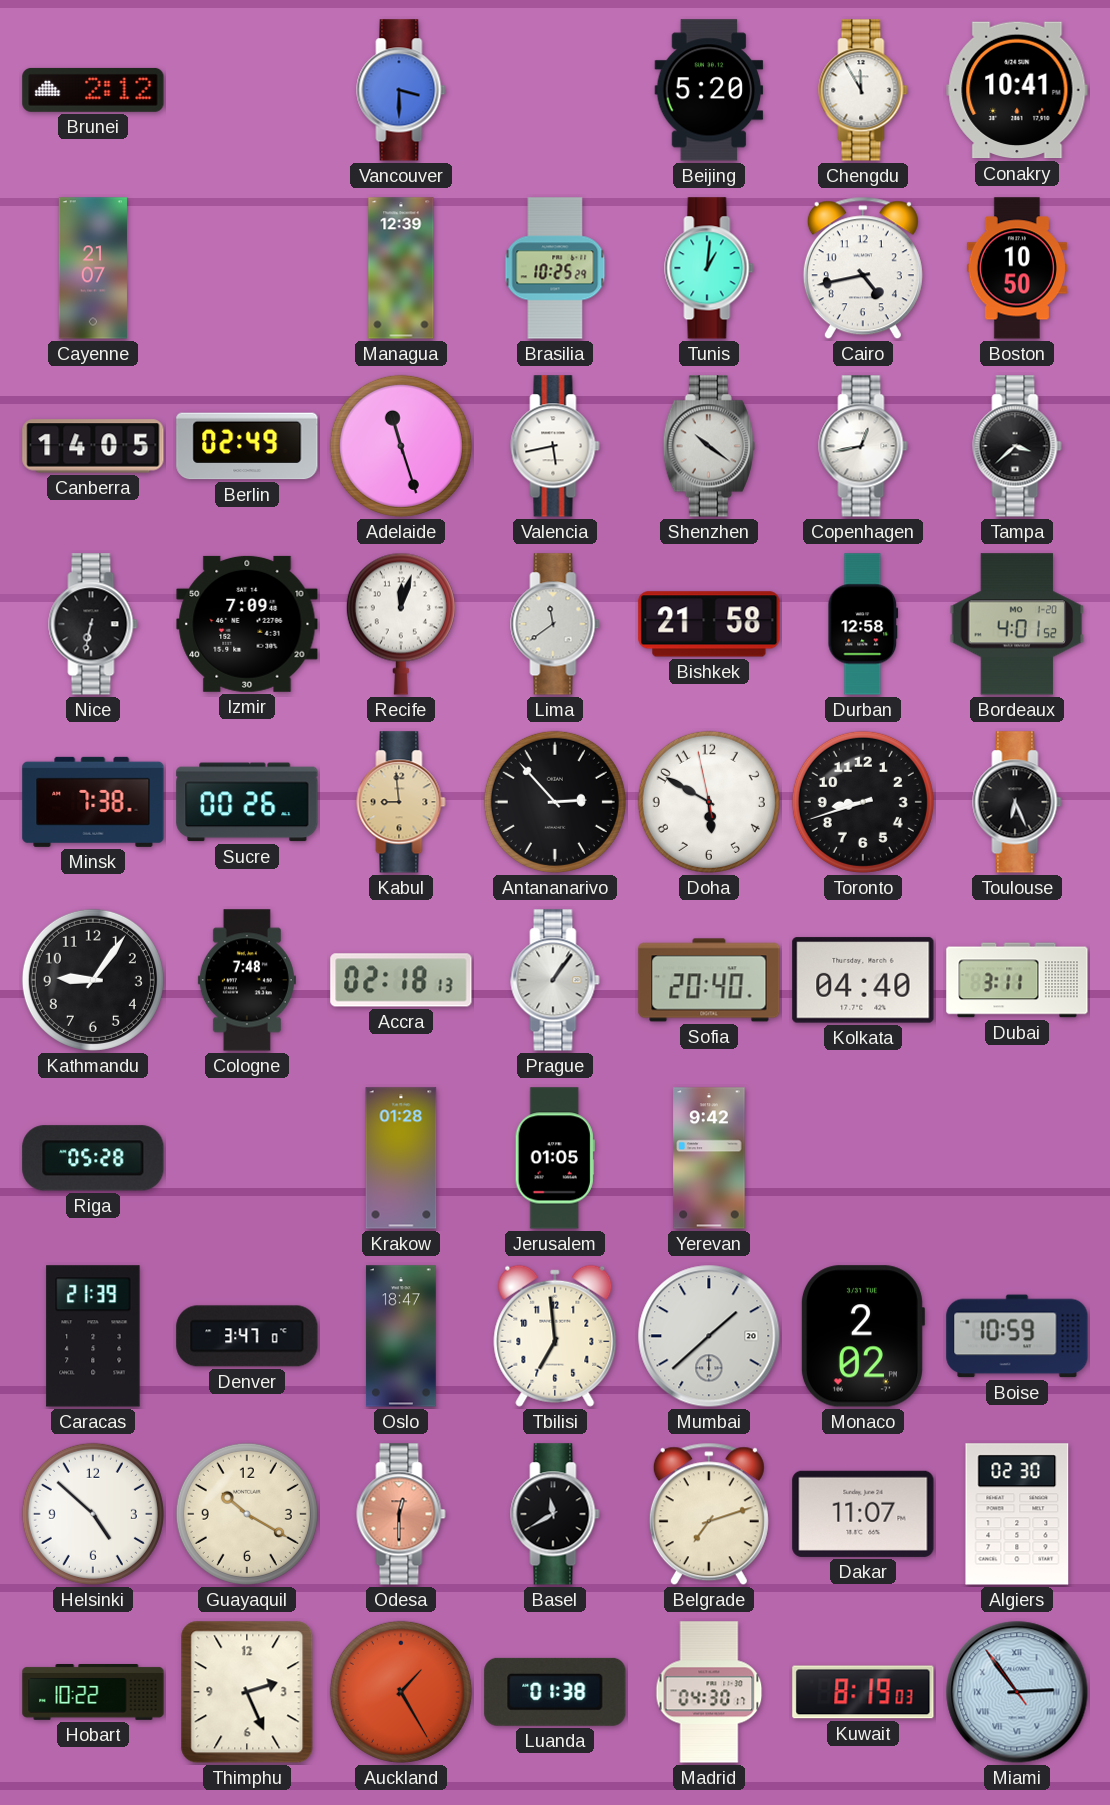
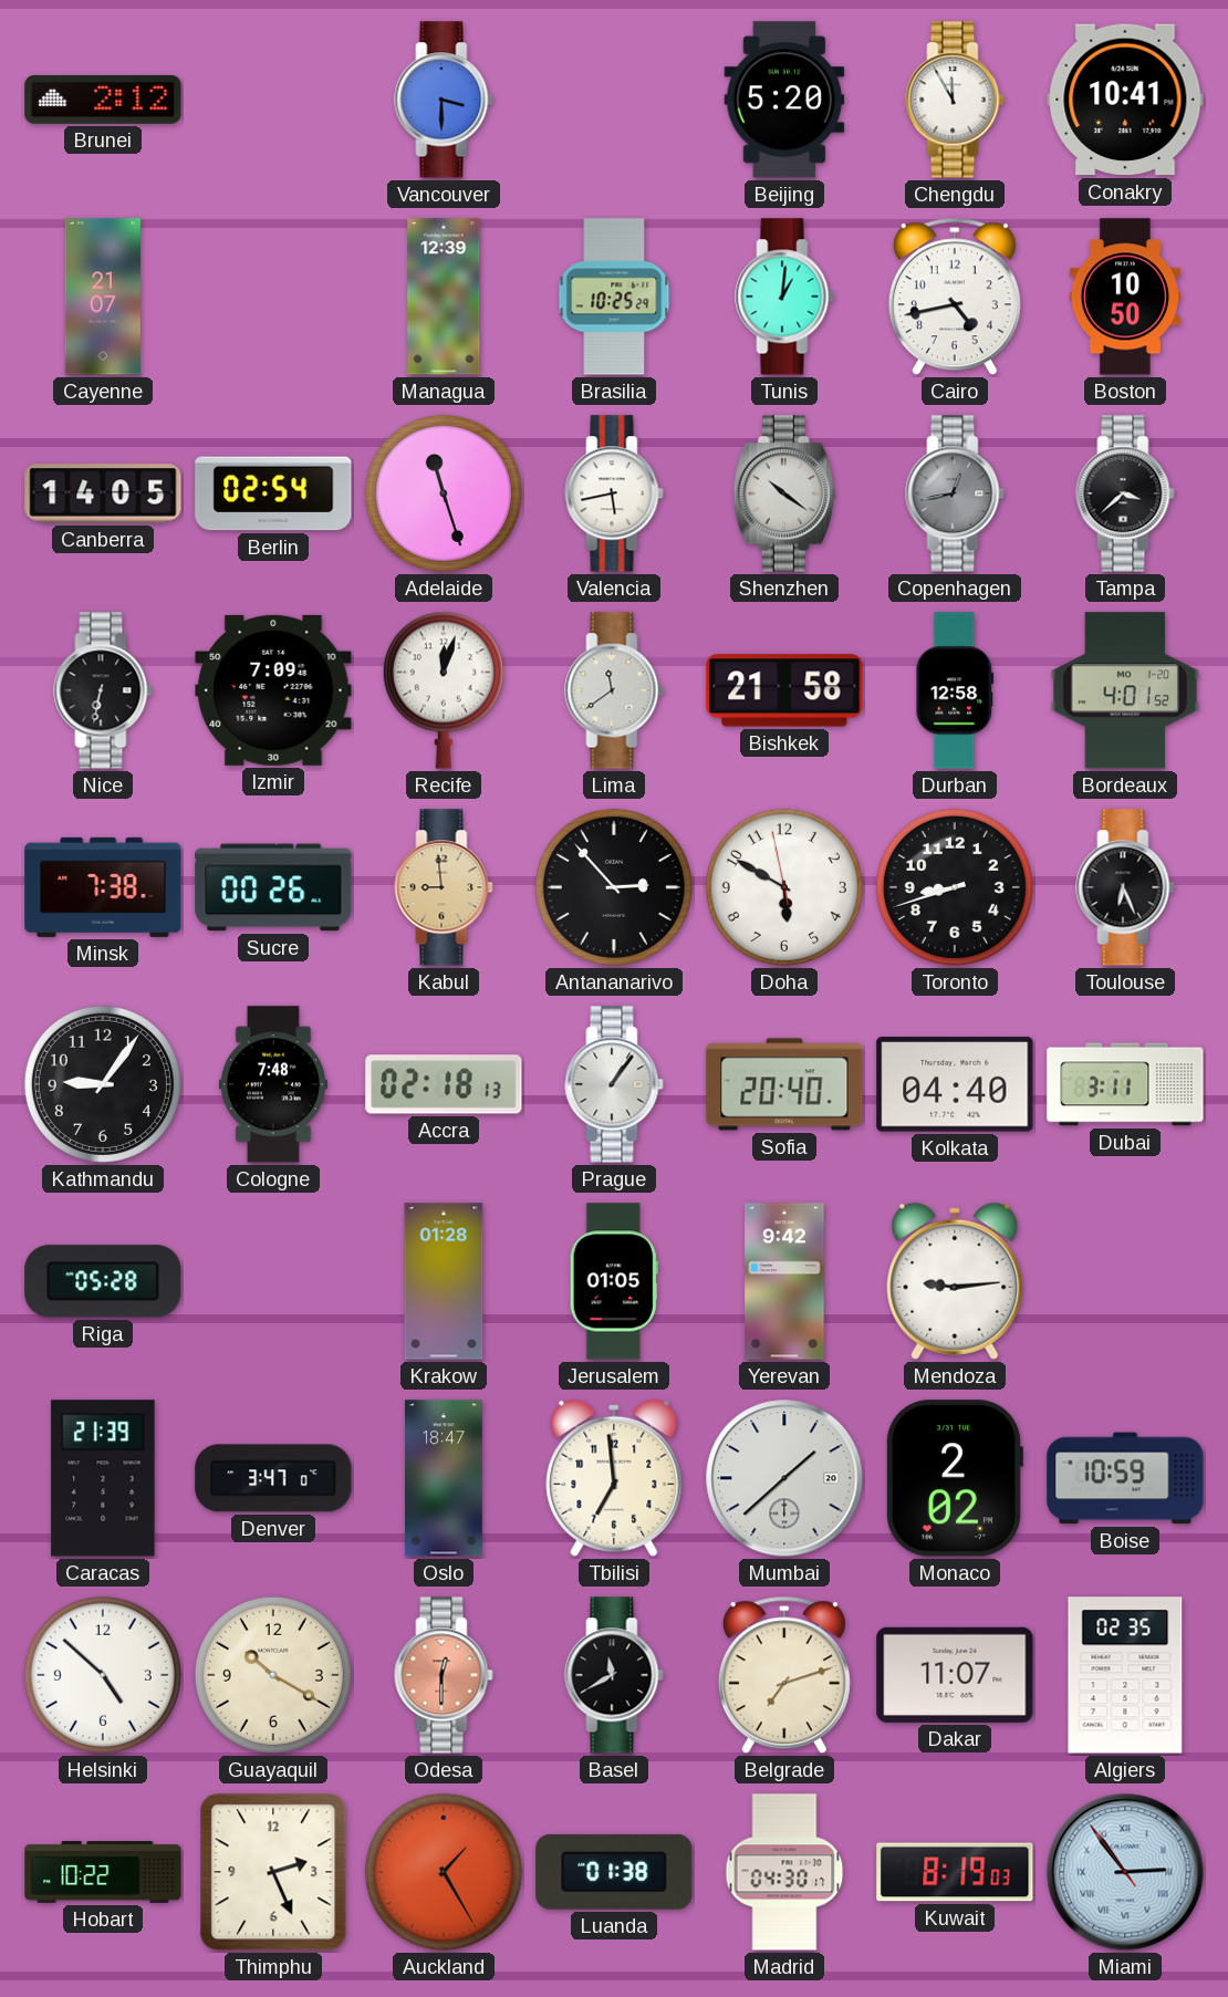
Berlin: 02:49 -> 02:54 (273, 493)
Copenhagen dial: white -> grey (955, 493)
Mendoza: none -> 9:14 (955, 1281)
Algiers: 02:30 -> 02:35 (1125, 1675)
